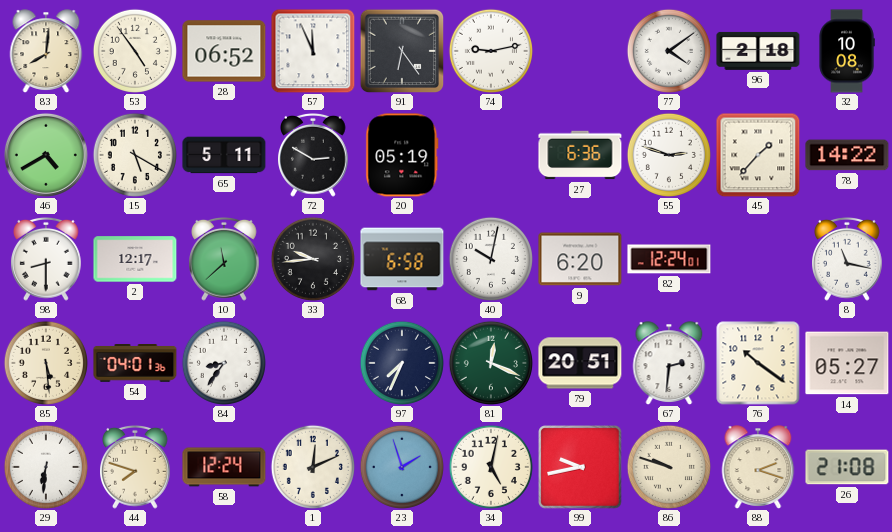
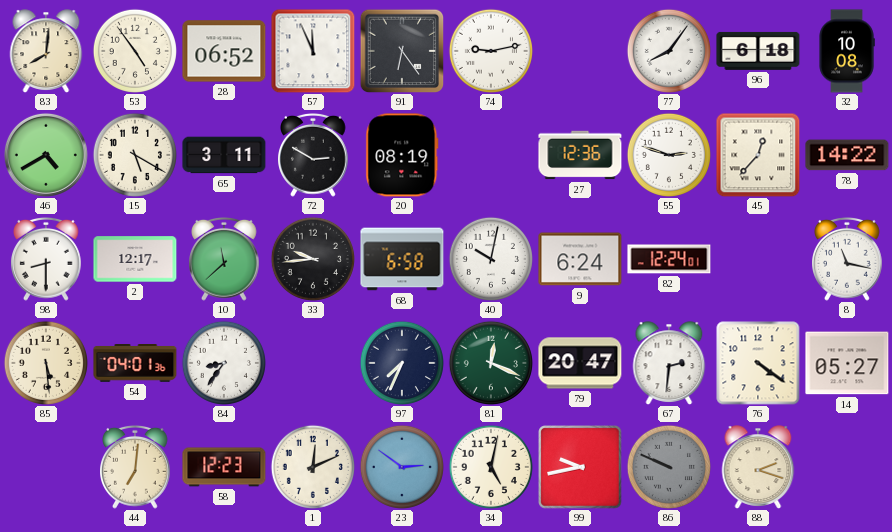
77: 4:09 -> 8:06 (669, 51)
96: 2:18 -> 6:18 (758, 51)
65: 5:11 -> 3:11 (224, 155)
20: 05:19 -> 08:19 (402, 155)
27: 6:36 -> 12:36 (580, 155)
45: 1:37 -> 12:37 (758, 155)
9: 6:20 -> 6:24 (580, 259)
79: 20:51 -> 20:47 (580, 363)
76: 10:21 -> 4:21 (758, 363)
29: 6:31 -> none (46, 467)
44: 7:48 -> 7:01 (136, 467)
58: 12:24 -> 12:23 (224, 467)
23: 1:57 -> 2:51 (402, 467)
86: 9:48 -> 9:49 (669, 467)
86 dial: cream -> grey (669, 467)
26: 21:08 -> none (847, 467)
